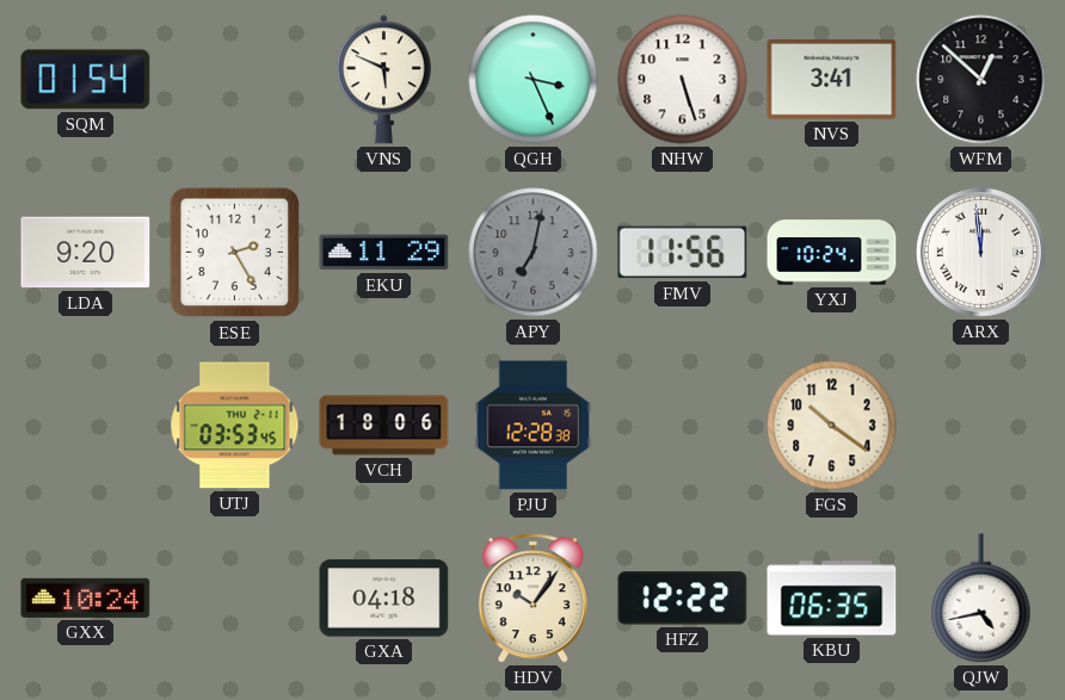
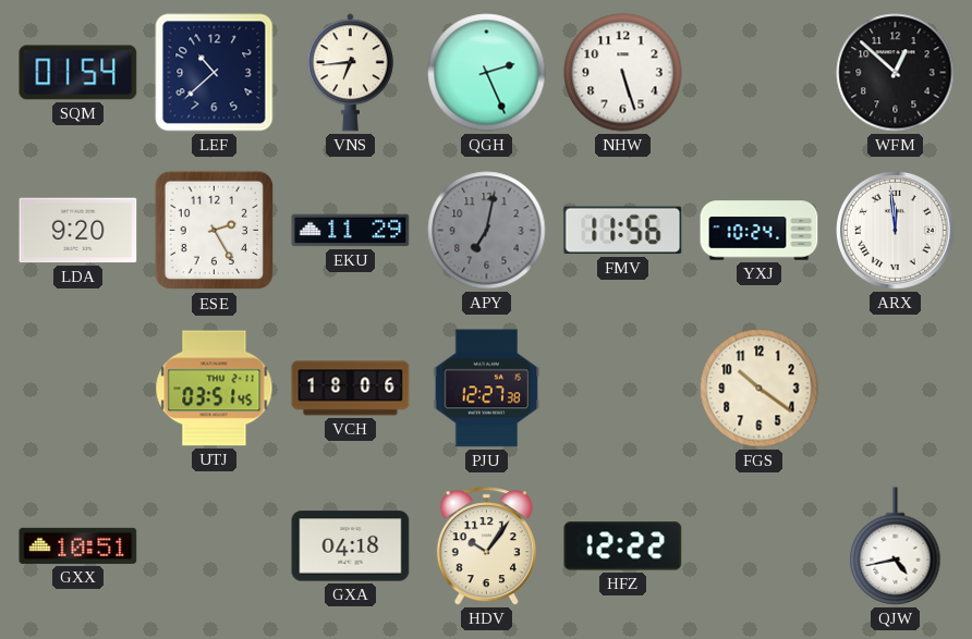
LEF: none -> 10:38 (215, 73)
VNS: 5:49 -> 6:44 (350, 73)
QGH: 3:26 -> 2:26 (487, 73)
NVS: 3:41 -> none (832, 80)
UTJ: 03:53 -> 03:51 (215, 389)
PJU: 12:28 -> 12:27 (487, 389)
GXX: 10:24 -> 10:51 (78, 545)
KBU: 06:35 -> none (832, 599)
